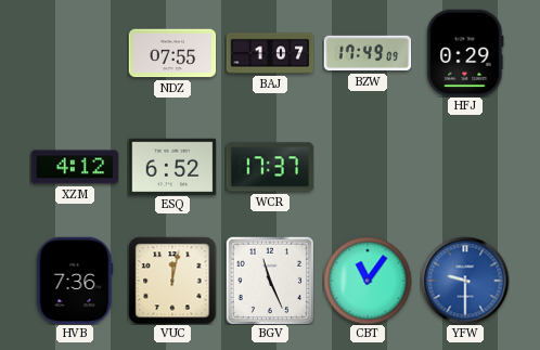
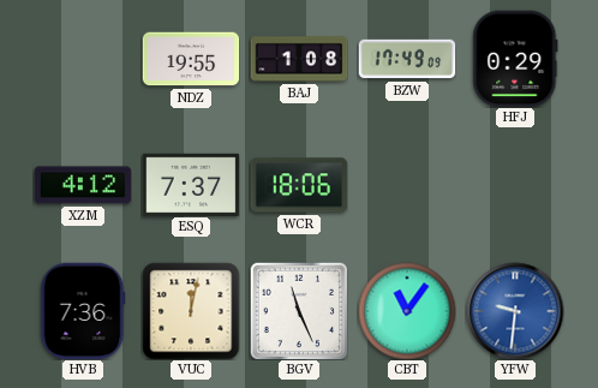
NDZ: 07:55 -> 19:55 (191, 59)
BAJ: 1:07 -> 1:08 (299, 59)
ESQ: 6:52 -> 7:37 (191, 184)
WCR: 17:37 -> 18:06 (299, 185)
YFW: 9:30 -> 9:31 (515, 311)
